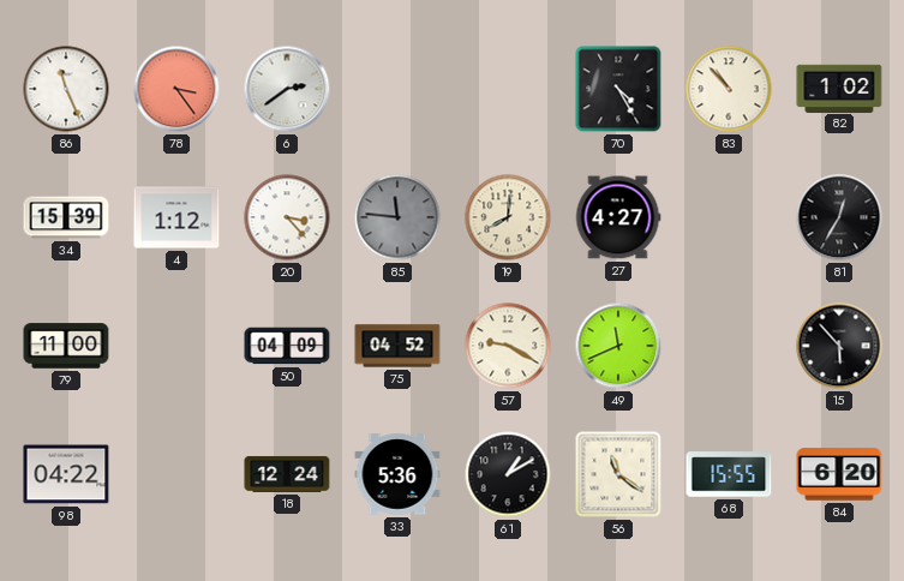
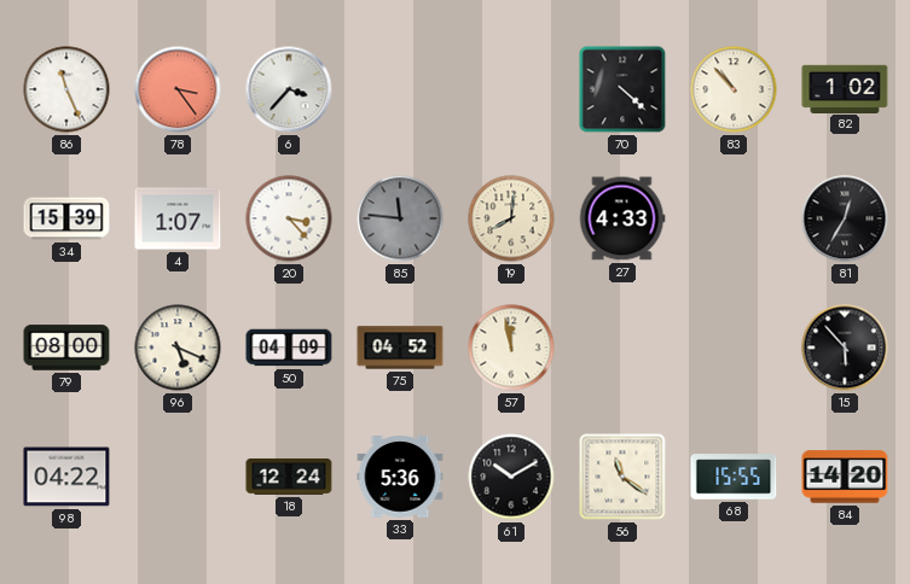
6: 2:39 -> 3:37 (289, 89)
70: 4:25 -> 4:22 (622, 89)
4: 1:12 -> 1:07 (178, 218)
27: 4:27 -> 4:33 (622, 218)
79: 11:00 -> 08:00 (66, 348)
96: none -> 5:19 (178, 348)
57: 9:20 -> 11:58 (511, 348)
49: 11:41 -> none (618, 346)
61: 1:10 -> 10:10 (511, 477)
84: 6:20 -> 14:20 (845, 477)
